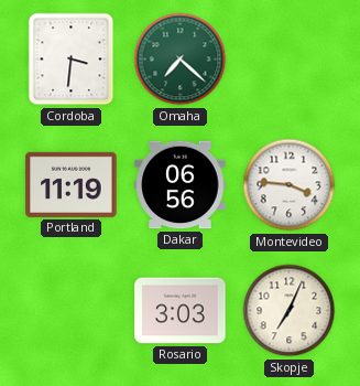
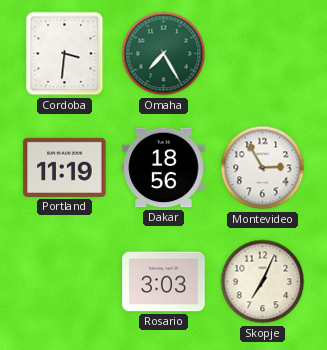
Omaha: 7:22 -> 7:25 (164, 54)
Dakar: 06:56 -> 18:56 (164, 168)
Montevideo: 3:46 -> 2:55 (263, 168)
